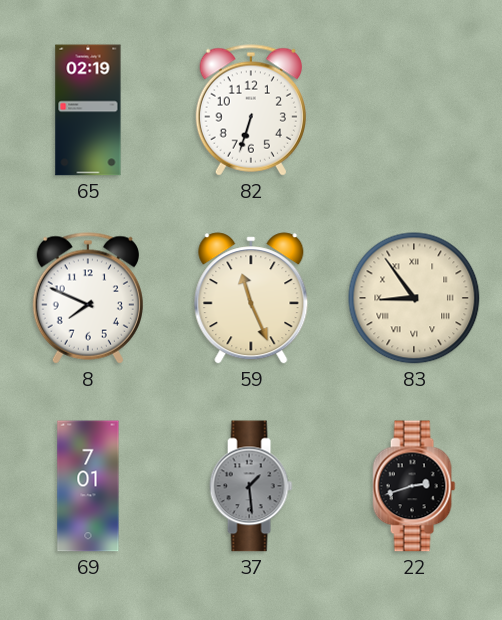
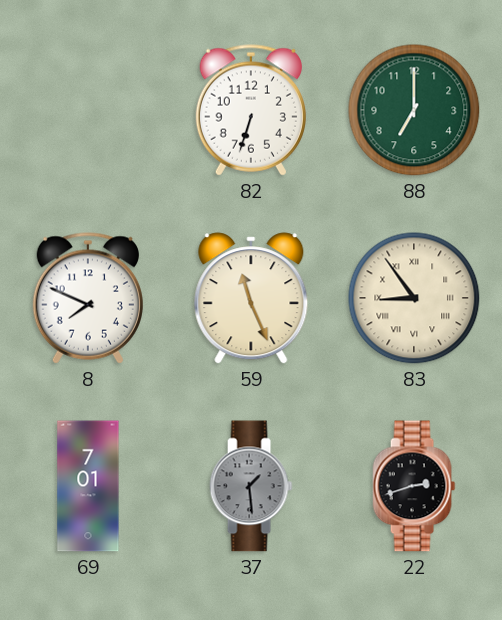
65: 02:19 -> none (88, 110)
88: none -> 7:00 (414, 110)
